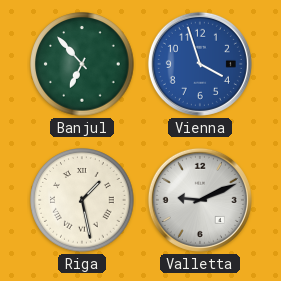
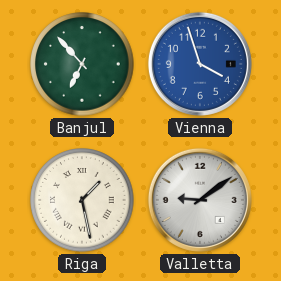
Valletta: 9:11 -> 9:09 (200, 200)
